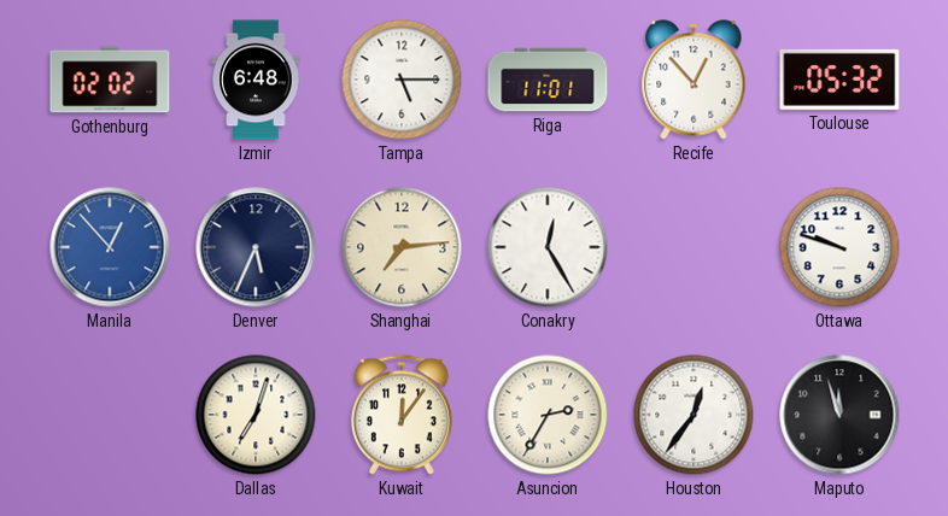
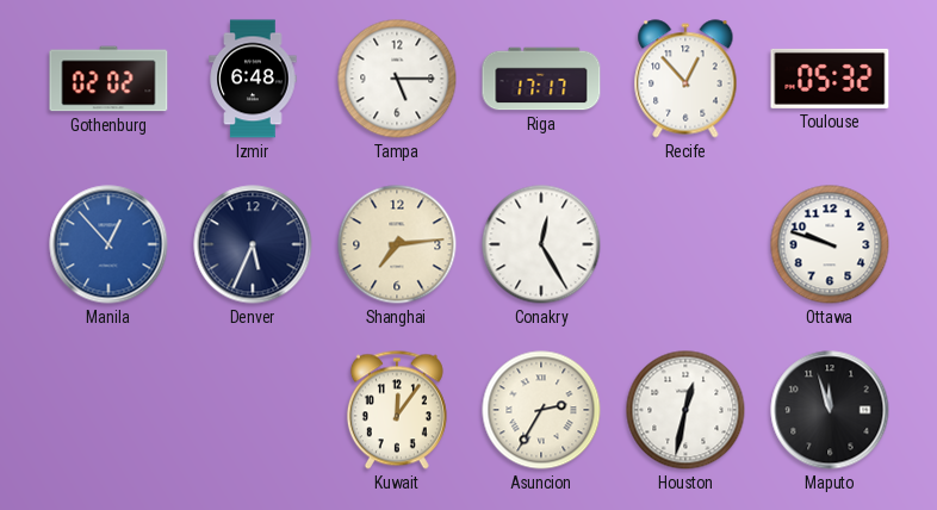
Riga: 11:01 -> 17:17 (541, 79)
Dallas: 7:03 -> none (256, 415)
Houston: 12:36 -> 12:32 (685, 410)
